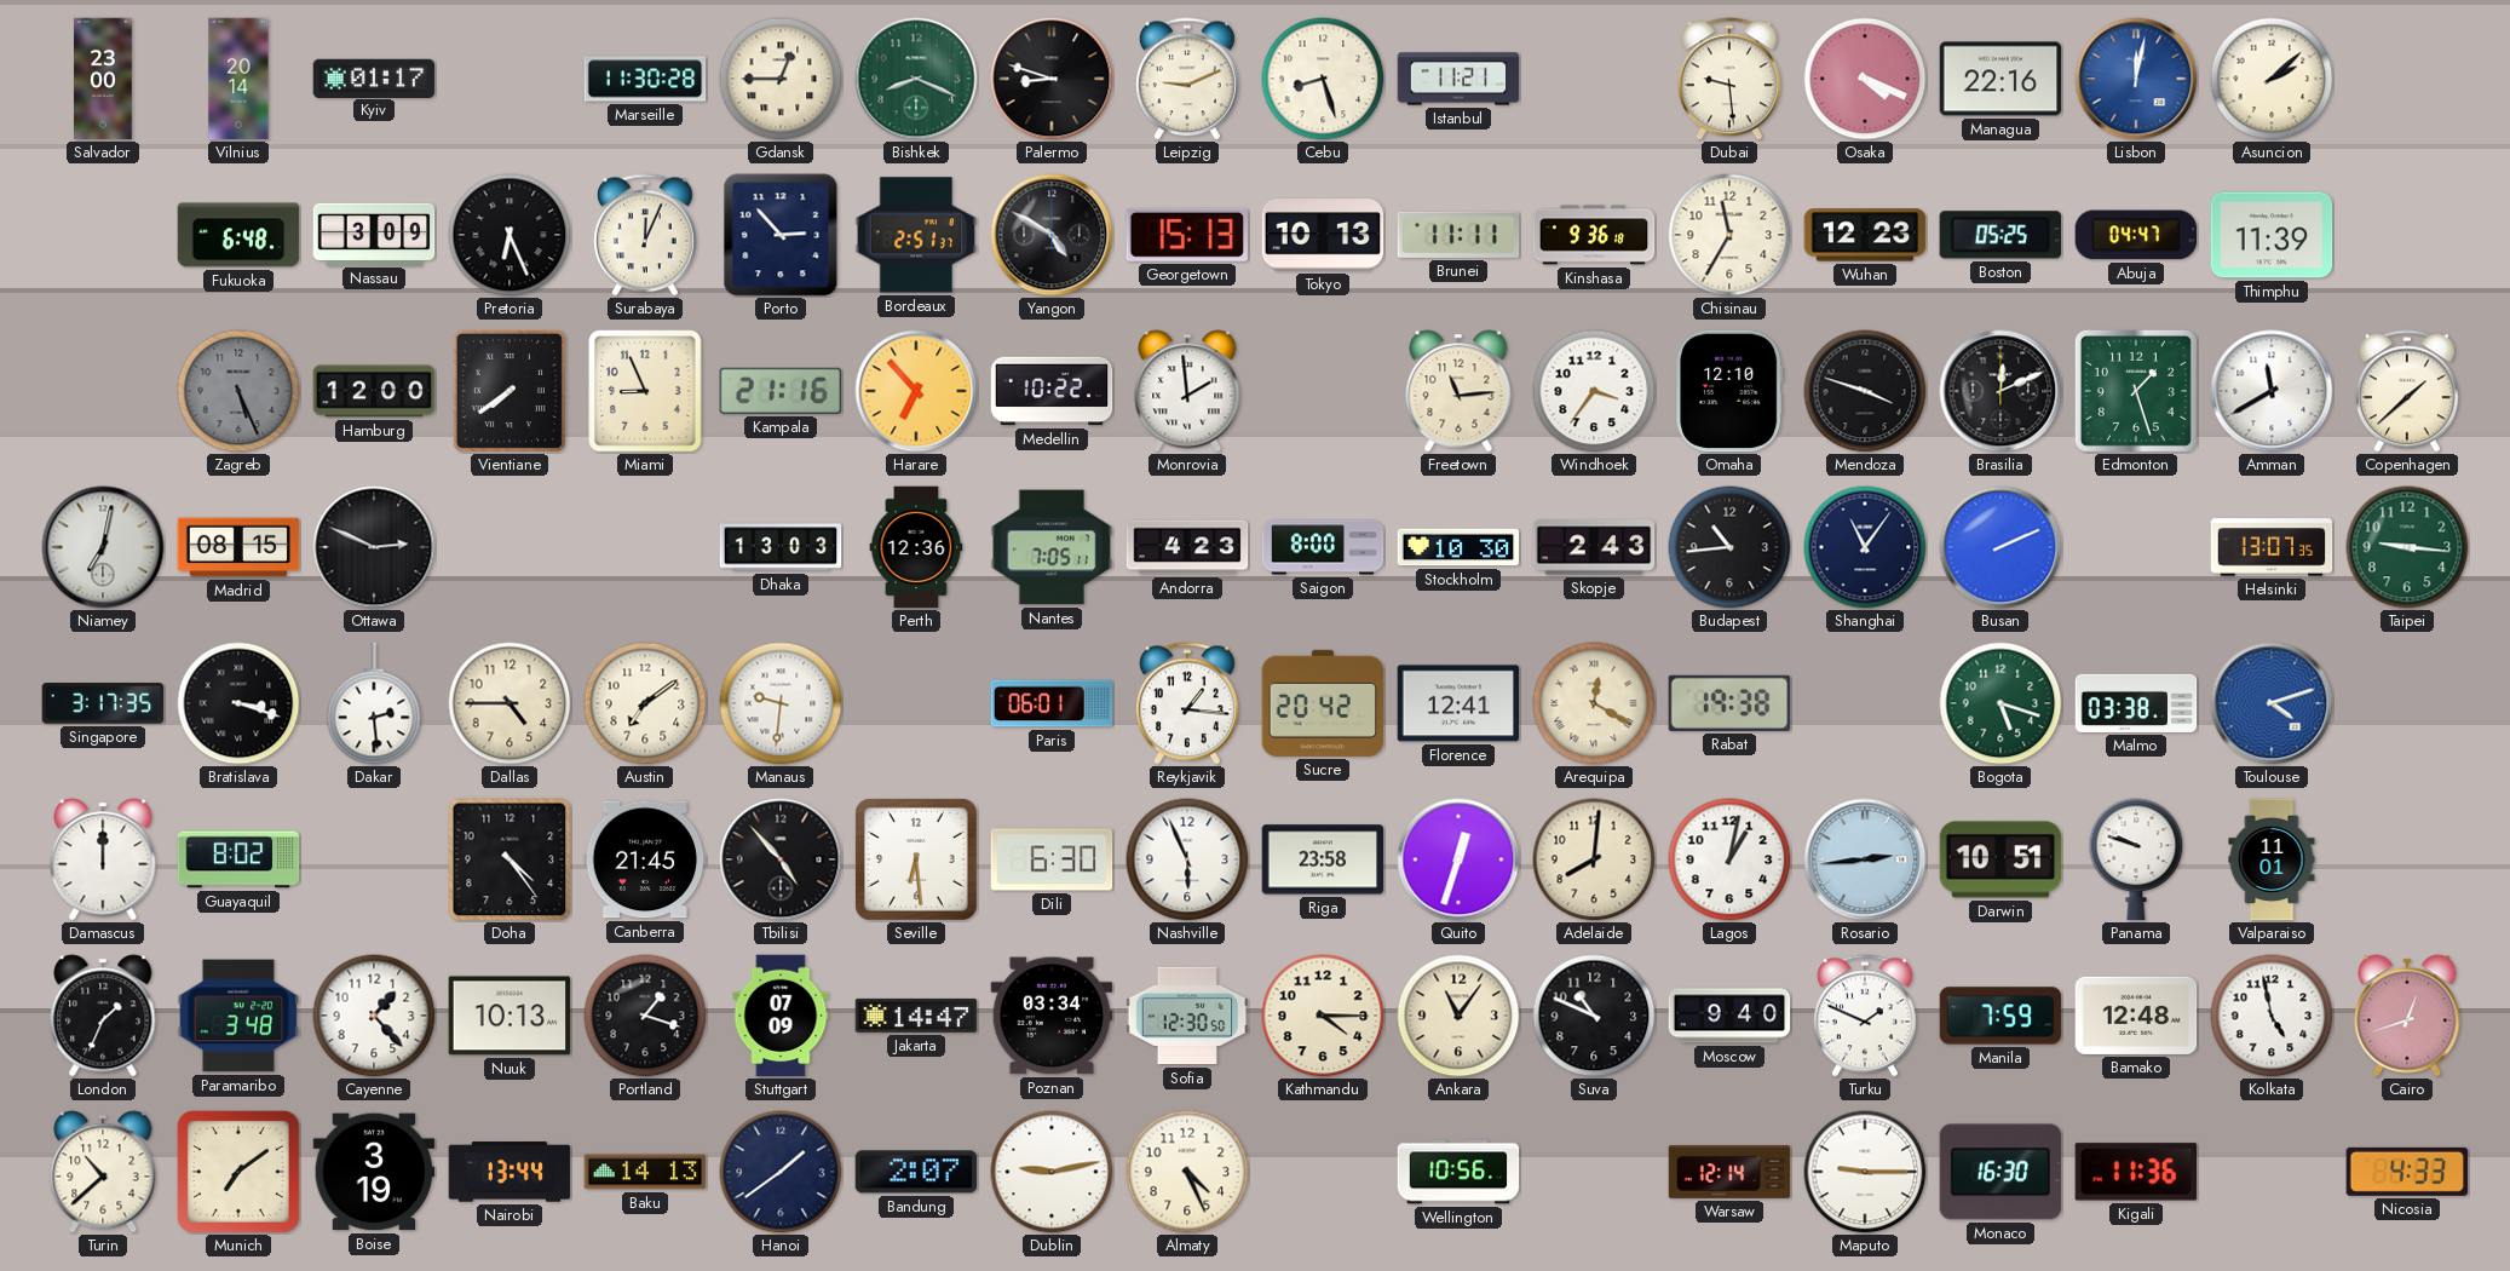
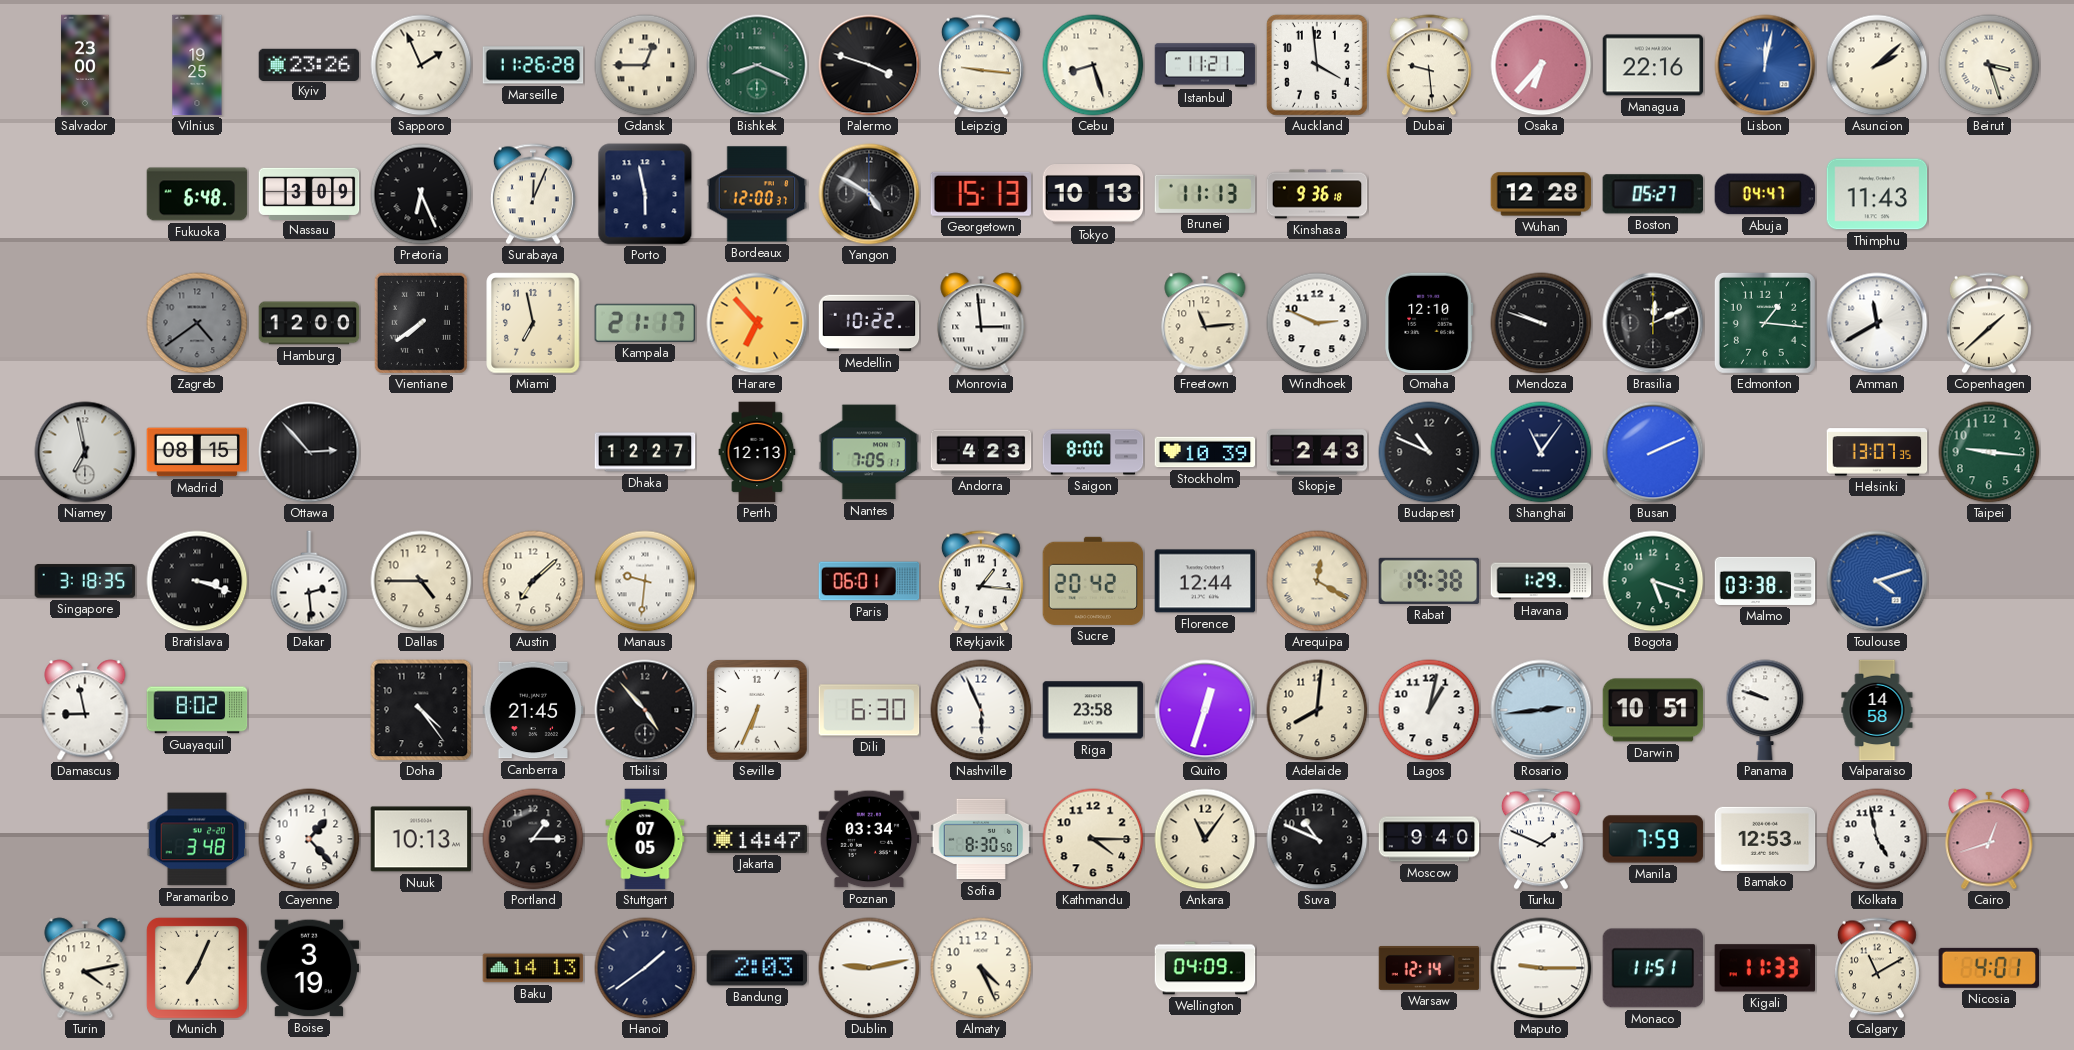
Vilnius: 20:14 -> 19:25 (197, 65)
Kyiv: 01:17 -> 23:26 (309, 64)
Sapporo: none -> 1:56 (421, 65)
Marseille: 11:30 -> 11:26 (533, 65)
Palermo: 8:48 -> 3:48 (869, 65)
Leipzig: 9:11 -> 9:16 (981, 65)
Auckland: none -> 3:59 (1317, 65)
Osaka: 4:19 -> 6:37 (1541, 65)
Beirut: none -> 3:27 (1989, 65)
Porto: 2:53 -> 5:58 (645, 194)
Bordeaux: 2:51 -> 12:00 (757, 194)
Brunei: 11:11 -> 11:13 (1205, 194)
Chisinau: 11:35 -> none (1729, 235)
Wuhan: 12:23 -> 12:28 (1541, 194)
Boston: 05:25 -> 05:27 (1652, 194)
Thimphu: 11:39 -> 11:43 (1877, 194)
Zagreb: 5:26 -> 4:39 (197, 323)
Miami: 8:56 -> 6:58 (533, 323)
Kampala: 21:16 -> 21:17 (645, 323)
Monrovia: 1:59 -> 2:59 (981, 323)
Windhoek: 3:36 -> 2:49 (1317, 323)
Mendoza: 3:48 -> 9:48 (1541, 323)
Edmonton: 1:27 -> 1:16 (1765, 323)
Niamey: 7:02 -> 6:58 (85, 452)
Ottawa: 2:49 -> 2:53 (309, 452)
Dhaka: 13:03 -> 12:27 (645, 452)
Perth: 12:36 -> 12:13 (757, 452)
Stockholm: 10:30 -> 10:39 (1205, 452)
Budapest: 10:44 -> 10:49 (1429, 452)
Singapore: 3:17 -> 3:18 (85, 581)
Austin: 7:09 -> 7:08 (533, 581)
Florence: 12:41 -> 12:44 (1205, 581)
Havana: none -> 1:29 (1541, 581)
Damascus: 12:00 -> 8:58 (85, 710)
Seville: 6:29 -> 6:34 (757, 710)
Valparaiso: 11:01 -> 14:58 (1877, 710)
London: 1:34 -> none (103, 1016)
Portland: 1:18 -> 1:15 (533, 839)
Stuttgart: 07:09 -> 07:05 (645, 839)
Sofia: 12:30 -> 8:30 (981, 839)
Bamako: 12:48 -> 12:53 (1765, 839)
Turin: 10:38 -> 4:13 (85, 968)
Munich: 7:09 -> 7:04 (197, 968)
Nairobi: 13:44 -> none (510, 1172)
Bandung: 2:07 -> 2:03 (757, 968)
Wellington: 10:56 -> 04:09 (1205, 968)
Monaco: 16:30 -> 11:51 (1653, 968)
Kigali: 11:36 -> 11:33 (1765, 968)
Calgary: none -> 11:10 (1877, 968)
Nicosia: 4:33 -> 4:01 (1989, 968)
